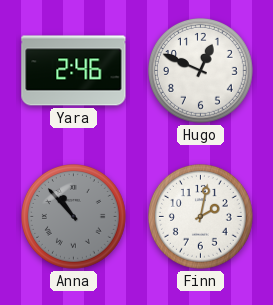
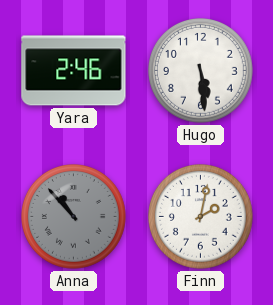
Hugo: 12:49 -> 5:29 (201, 71)
